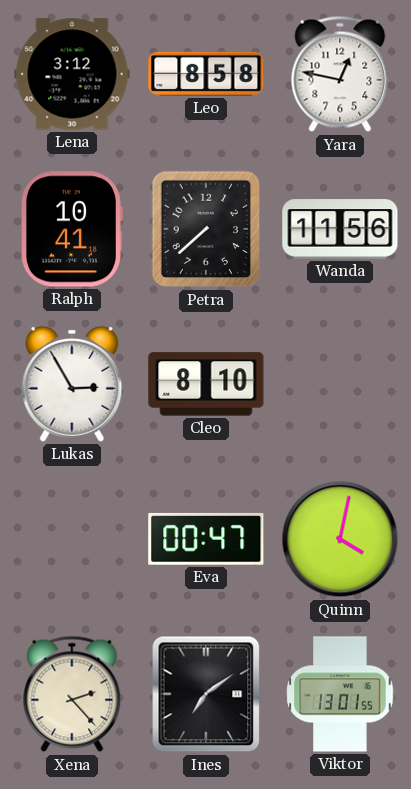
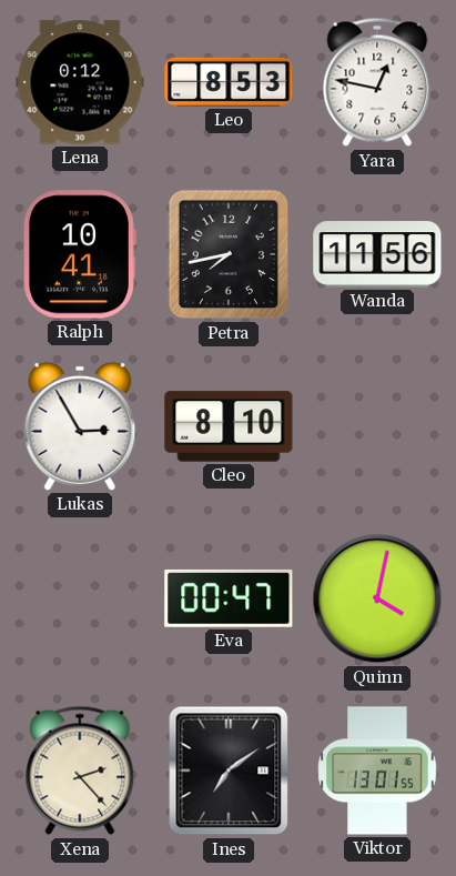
Lena: 3:12 -> 0:12 (80, 82)
Leo: 8:58 -> 8:53 (229, 82)
Petra: 7:38 -> 7:43 (229, 254)
